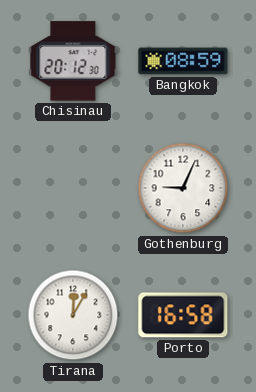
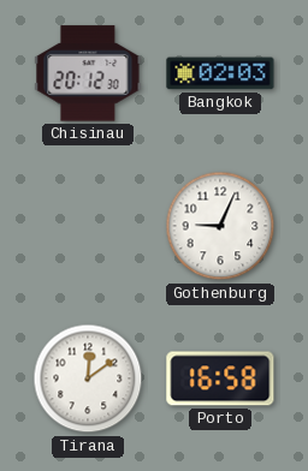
Bangkok: 08:59 -> 02:03 (220, 73)
Tirana: 12:05 -> 12:09 (88, 378)
